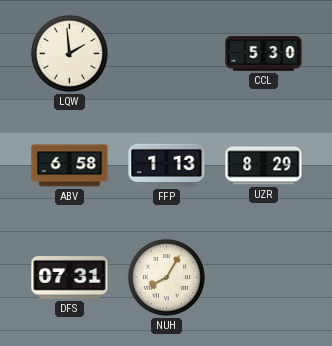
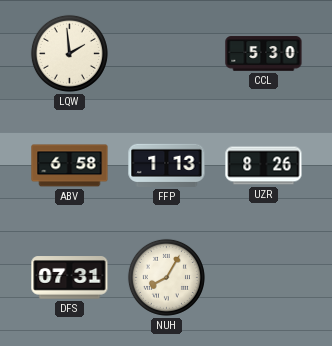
UZR: 8:29 -> 8:26 (264, 166)
